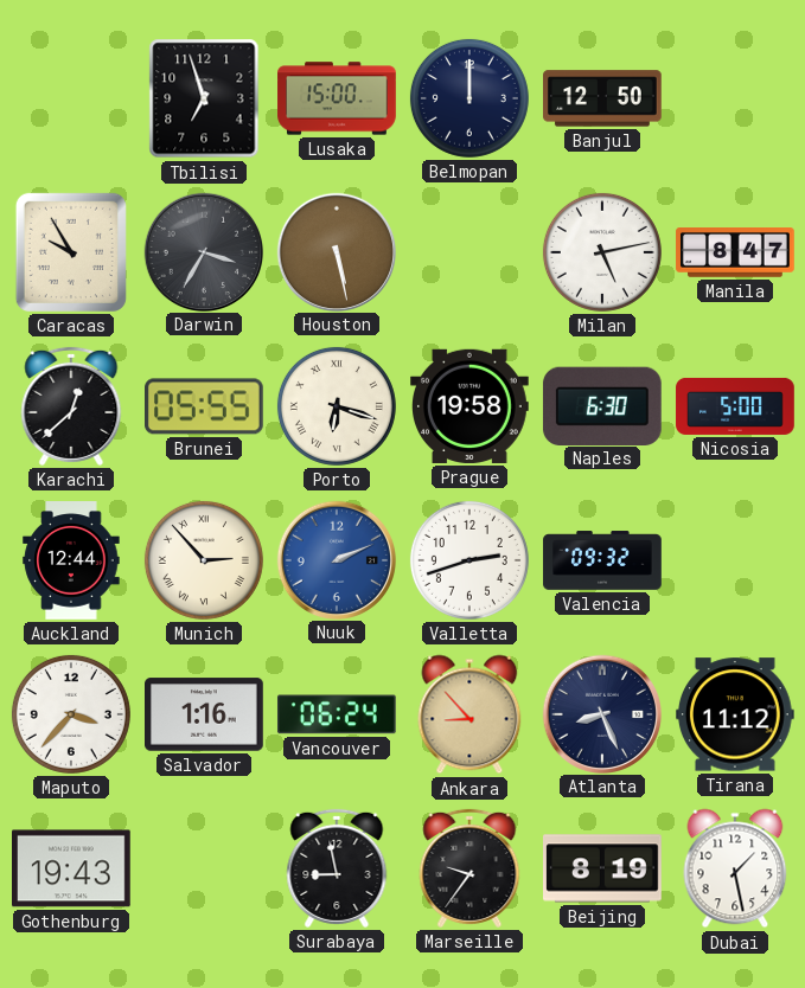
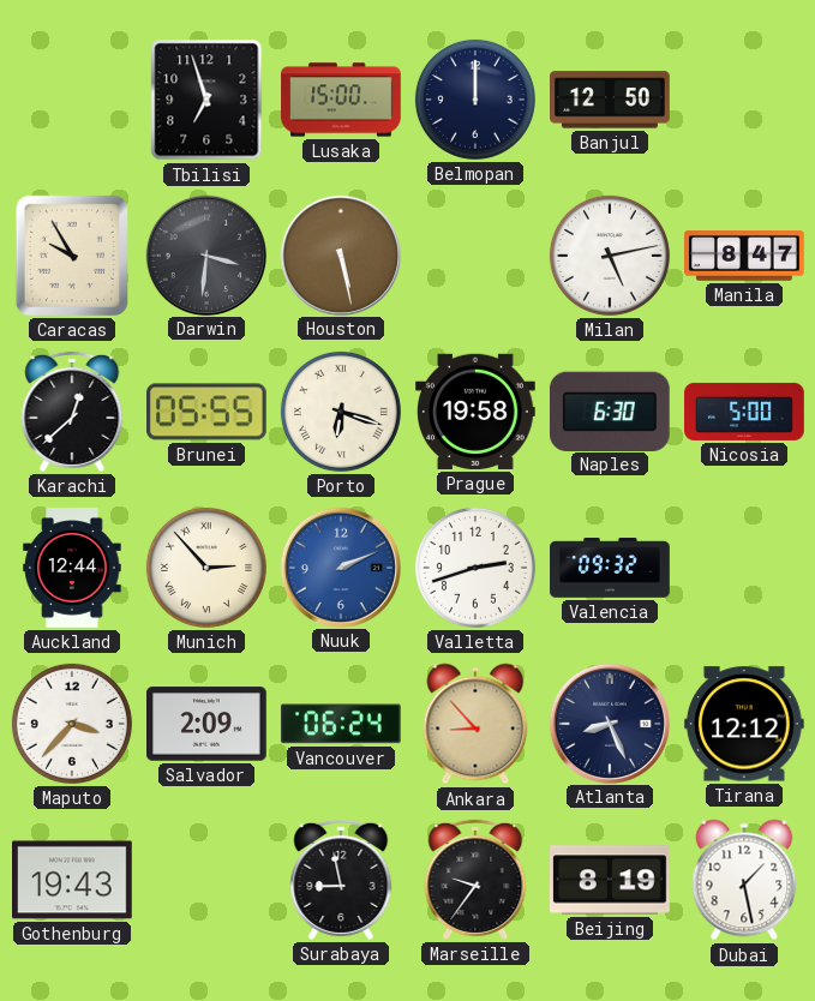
Darwin: 3:35 -> 3:31 (205, 254)
Salvador: 1:16 -> 2:09 (208, 724)
Tirana: 11:12 -> 12:12 (745, 724)
